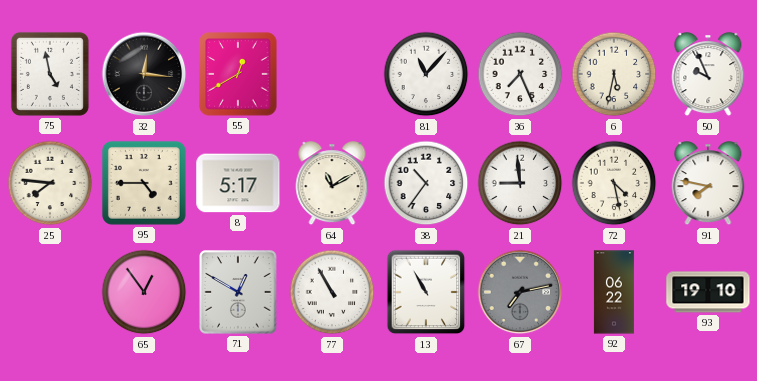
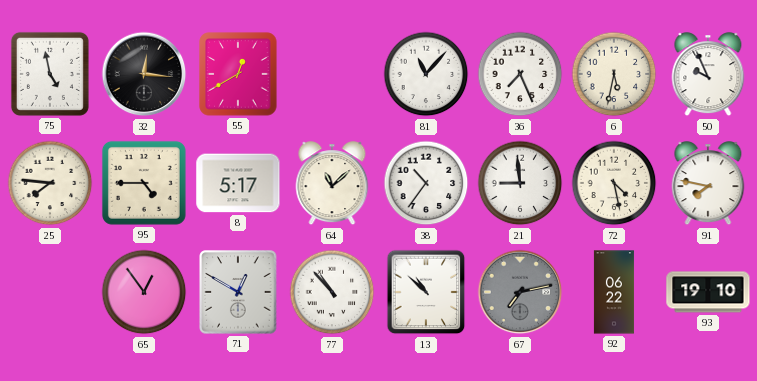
64: 11:10 -> 11:08 (332, 184)
77: 10:55 -> 10:53 (332, 292)
13: 10:55 -> 10:52 (426, 292)
